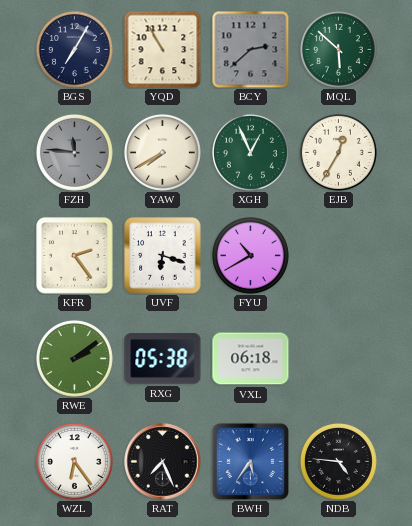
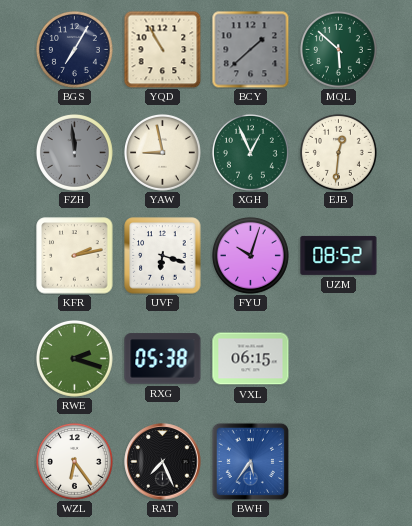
BCY: 2:38 -> 1:38 (250, 49)
FZH: 11:46 -> 11:59 (74, 152)
YAW: 7:40 -> 8:58 (162, 152)
EJB: 12:35 -> 12:31 (338, 152)
KFR: 2:24 -> 2:13 (75, 256)
FYU: 10:40 -> 10:03 (250, 255)
UZM: none -> 08:52 (339, 255)
RWE: 2:09 -> 2:18 (74, 358)
VXL: 06:18 -> 06:15 (251, 359)
NDB: 4:46 -> none (338, 461)
